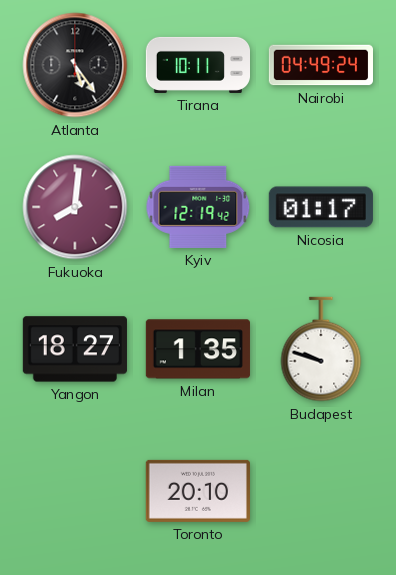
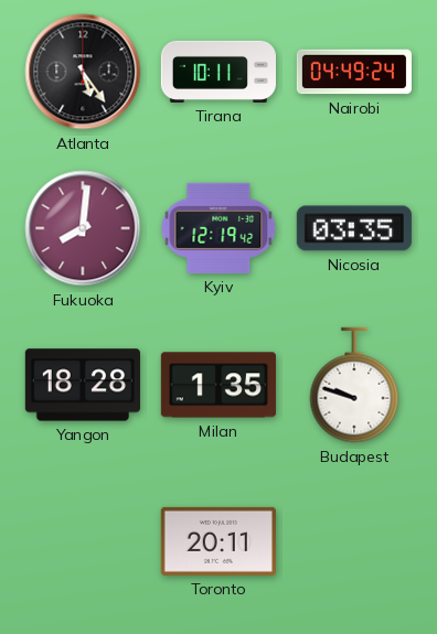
Nicosia: 01:17 -> 03:35 (354, 228)
Yangon: 18:27 -> 18:28 (83, 385)
Toronto: 20:10 -> 20:11 (218, 541)
